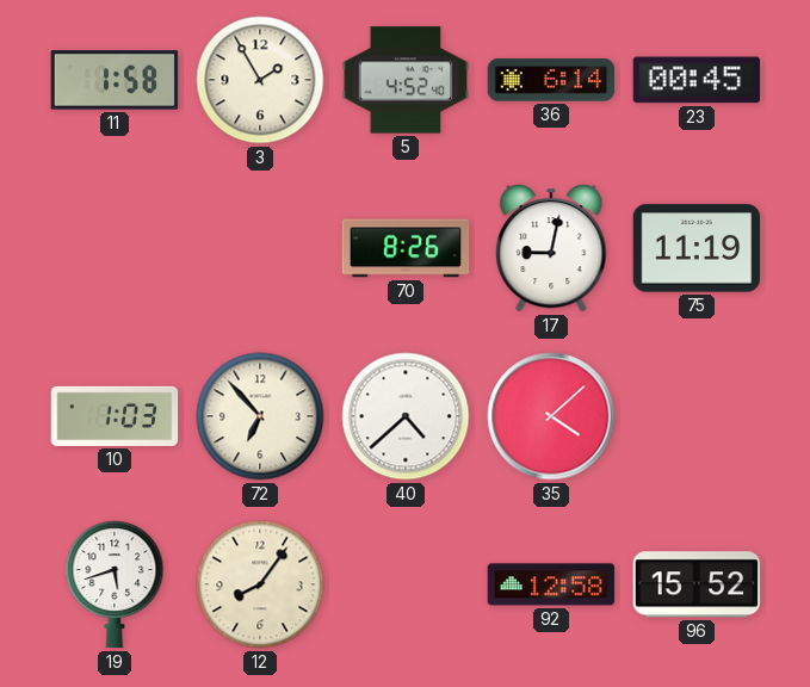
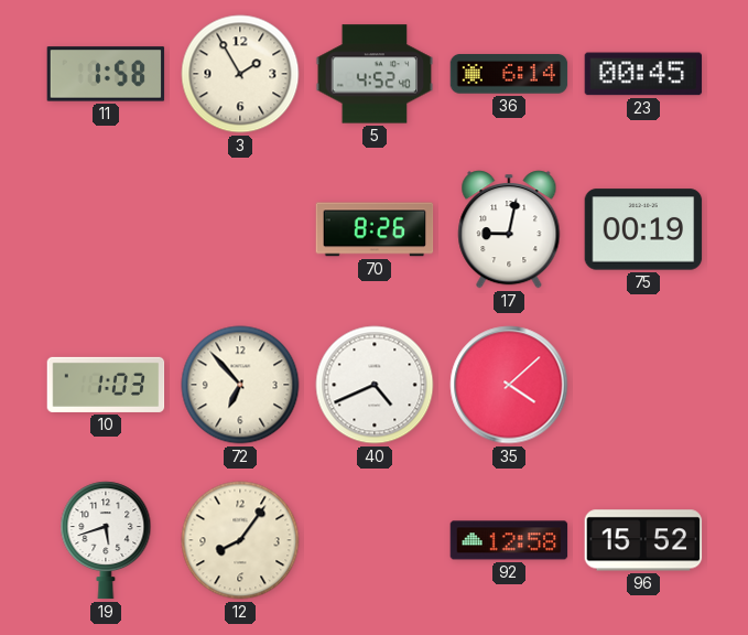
75: 11:19 -> 00:19 (643, 229)
40: 4:38 -> 4:41 (375, 385)
